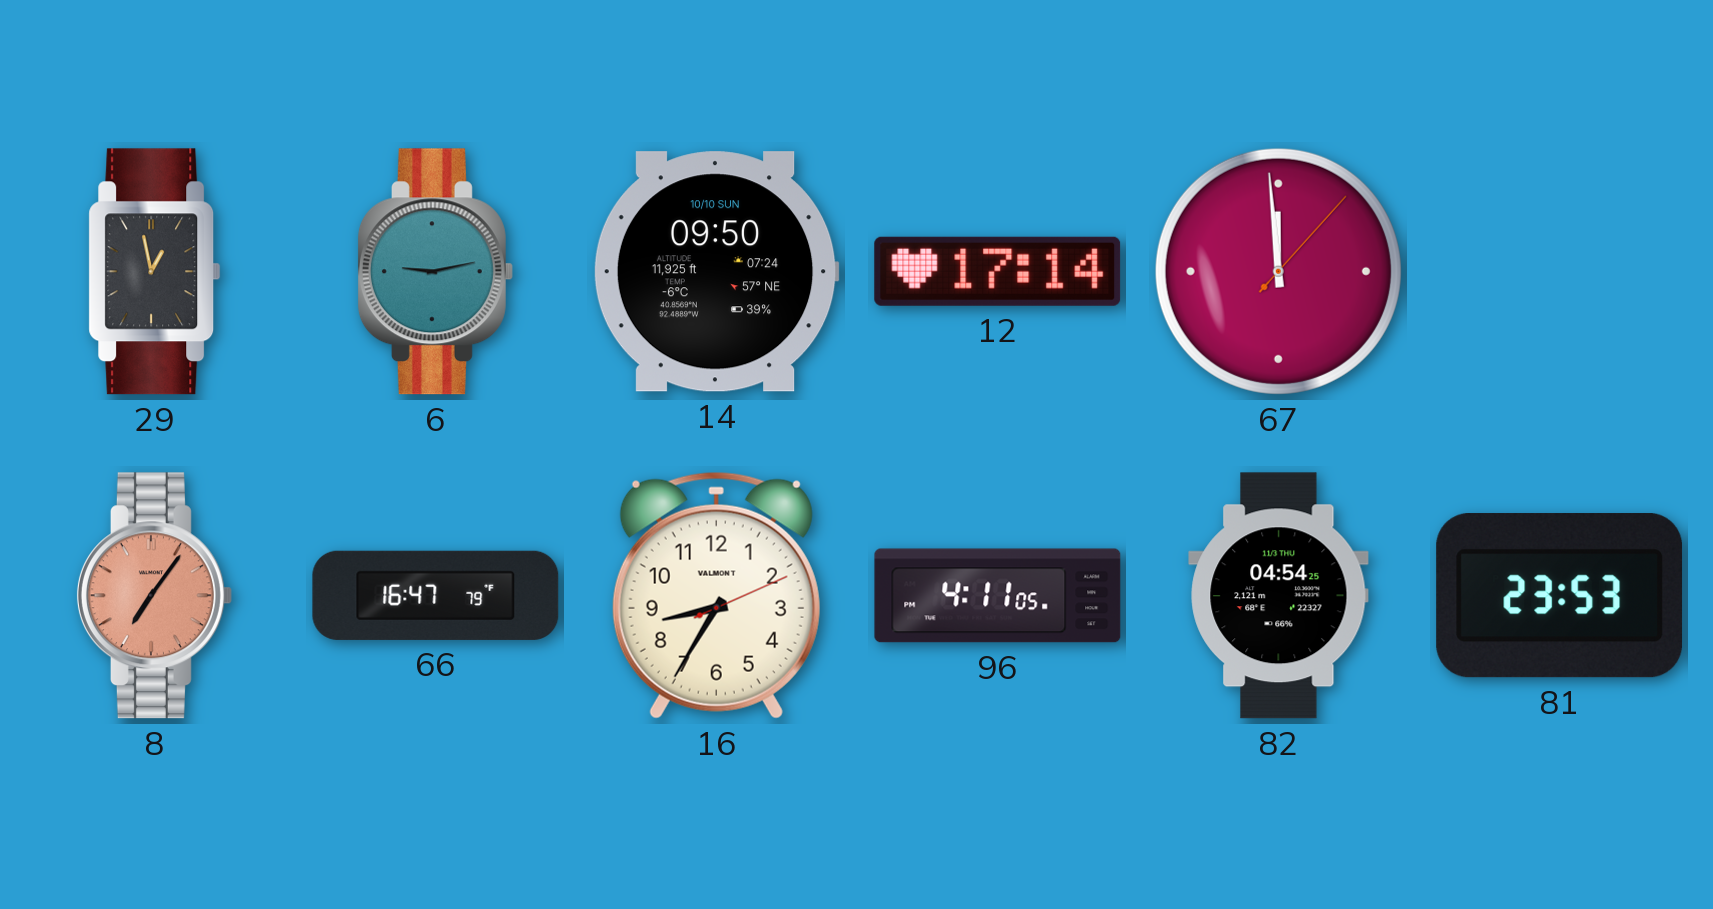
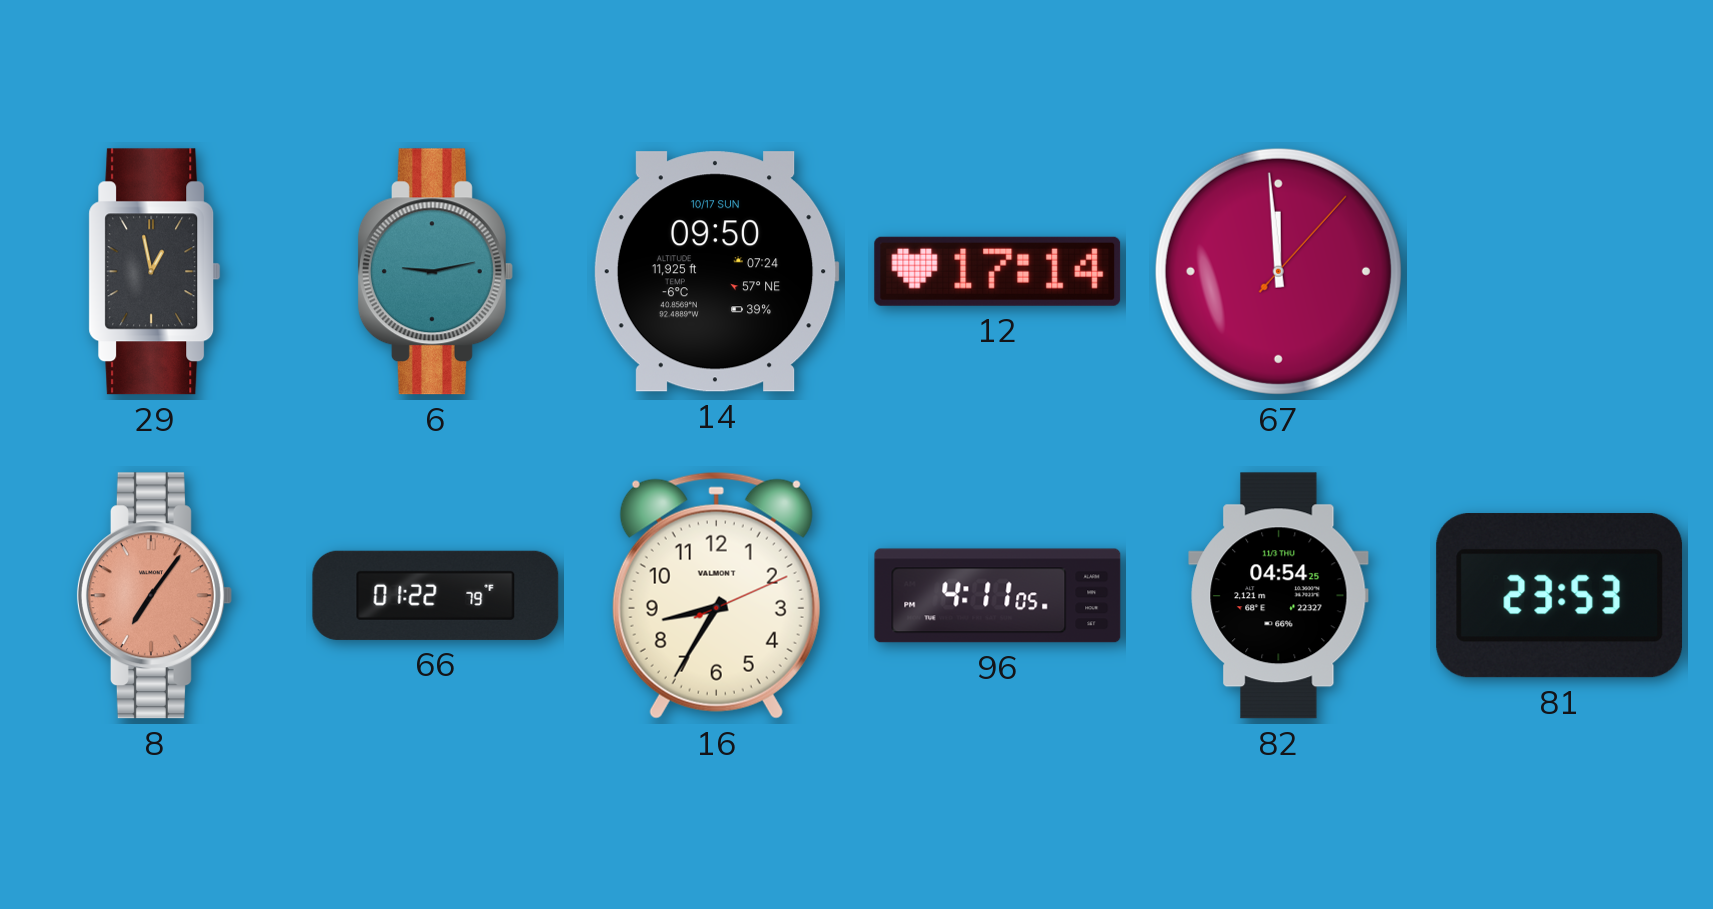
14 date: 10/10 SUN -> 10/17 SUN (716, 272)
66: 16:47 -> 01:22 (436, 595)
